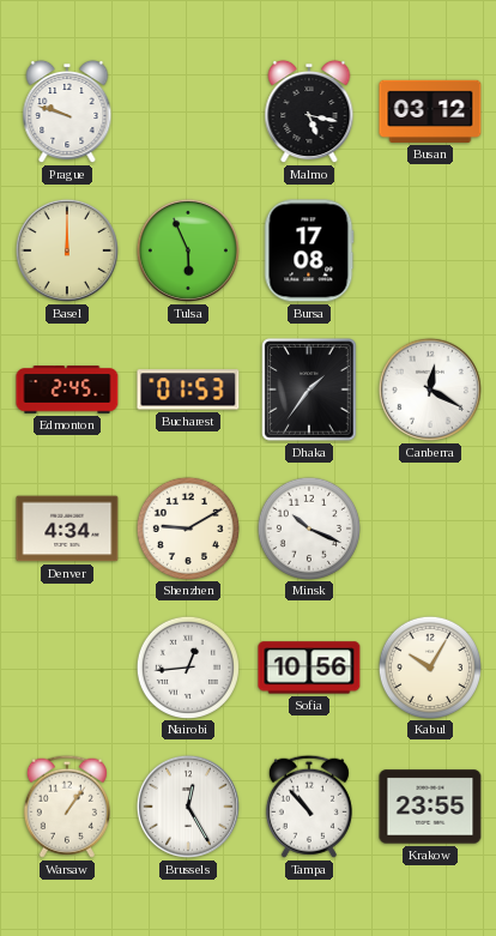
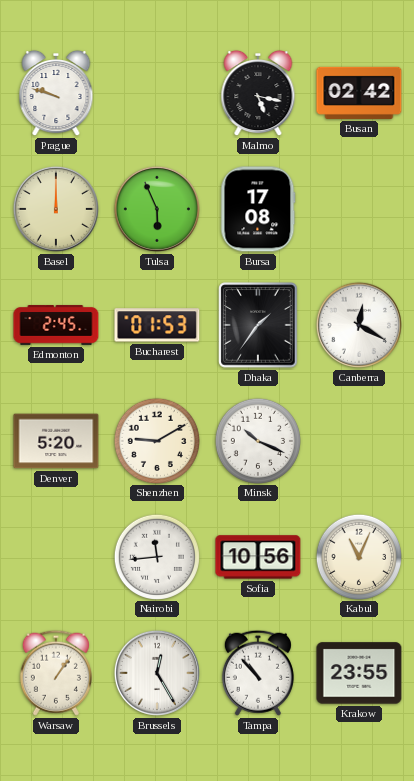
Busan: 03:12 -> 02:42 (359, 93)
Denver: 4:34 -> 5:20 (56, 441)
Nairobi: 12:44 -> 11:44 (156, 556)
Kabul: 10:05 -> 11:04 (358, 556)
